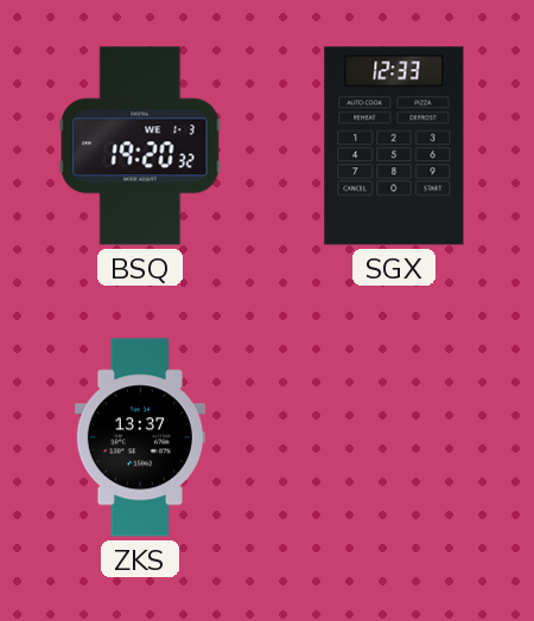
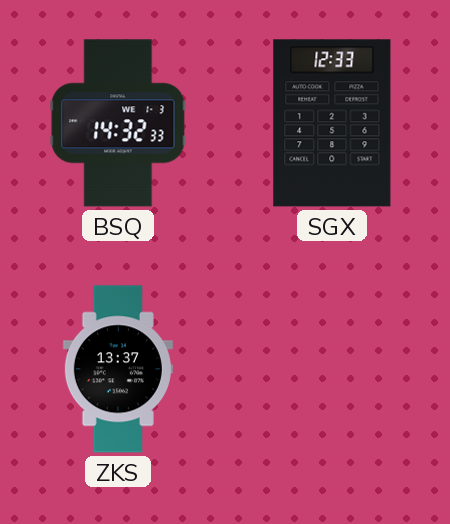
BSQ: 19:20 -> 14:32 (118, 123)
